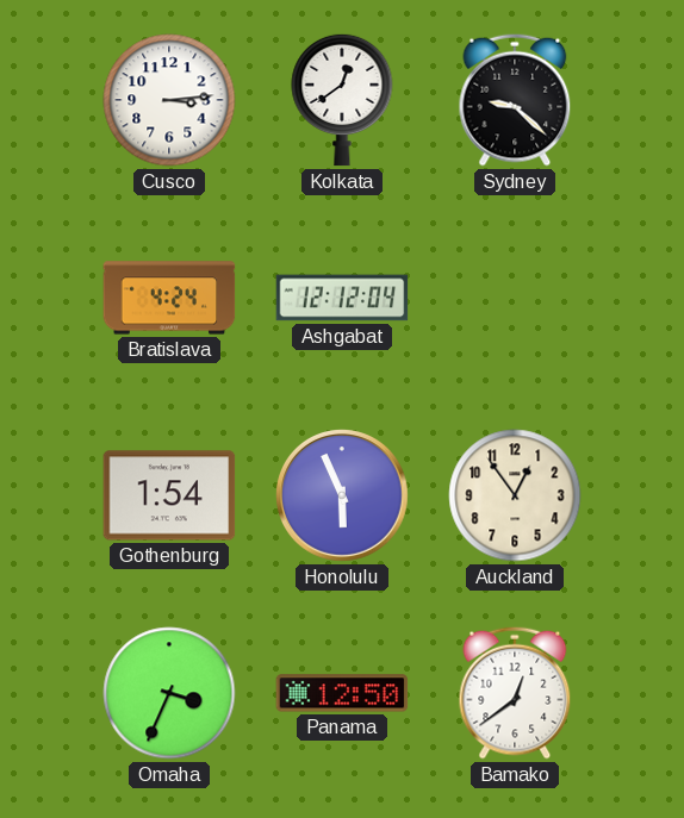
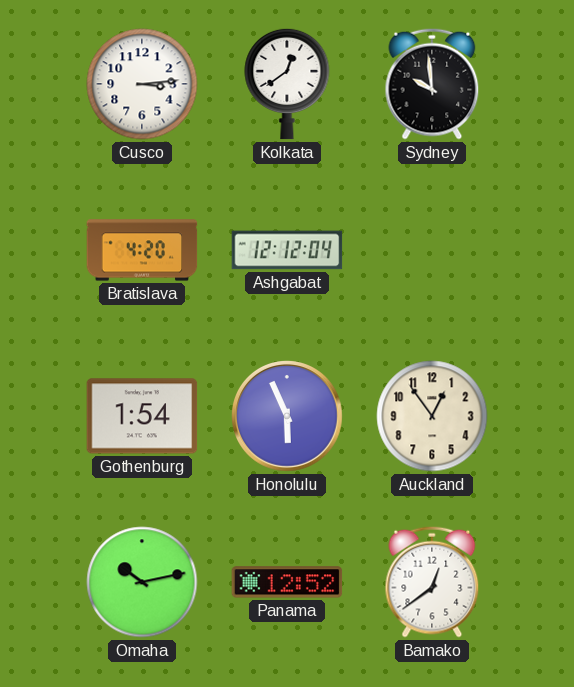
Sydney: 9:22 -> 9:59 (432, 84)
Bratislava: 4:24 -> 4:20 (142, 250)
Omaha: 3:34 -> 10:13 (142, 582)
Panama: 12:50 -> 12:52 (287, 582)
